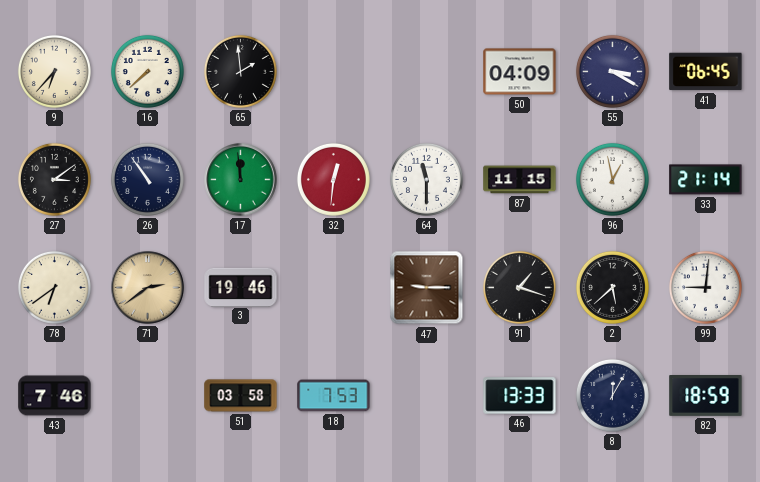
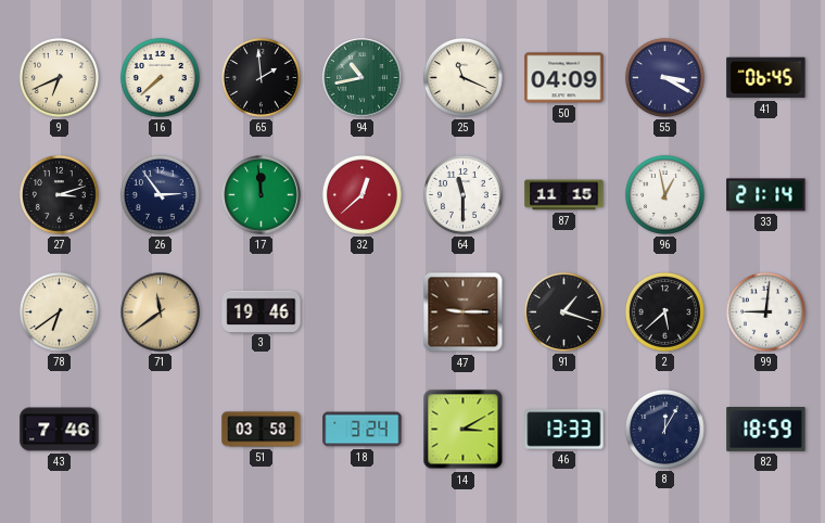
9: 6:37 -> 6:41 (59, 77)
94: none -> 10:43 (363, 78)
25: none -> 11:19 (462, 77)
27: 3:09 -> 3:12 (59, 194)
26: 10:54 -> 2:54 (160, 194)
32: 12:31 -> 12:38 (361, 194)
71: 2:39 -> 11:39 (161, 312)
18: 7:53 -> 3:24 (363, 430)
14: none -> 3:10 (464, 430)
